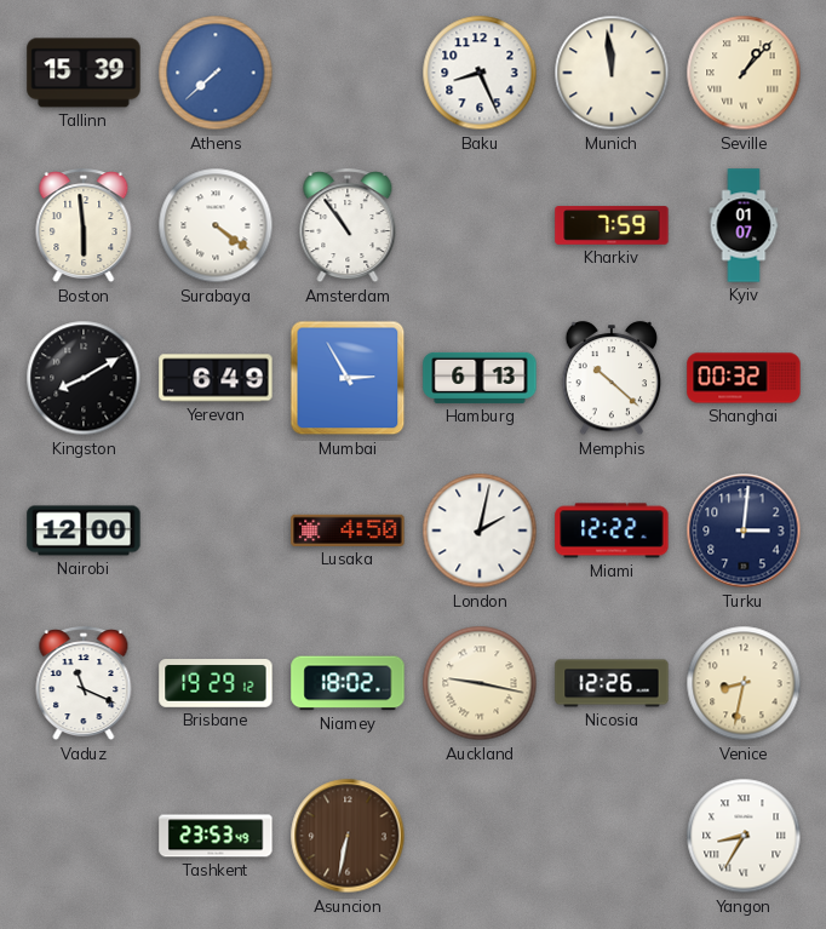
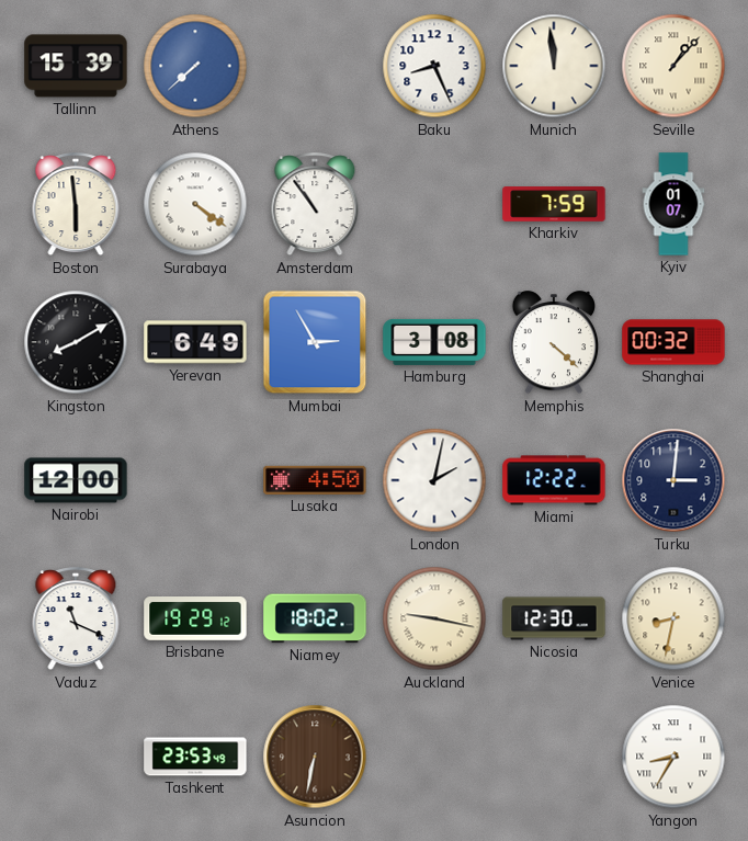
Hamburg: 6:13 -> 3:08 (434, 342)
Memphis: 10:22 -> 4:22 (553, 343)
Nicosia: 12:26 -> 12:30 (554, 618)
